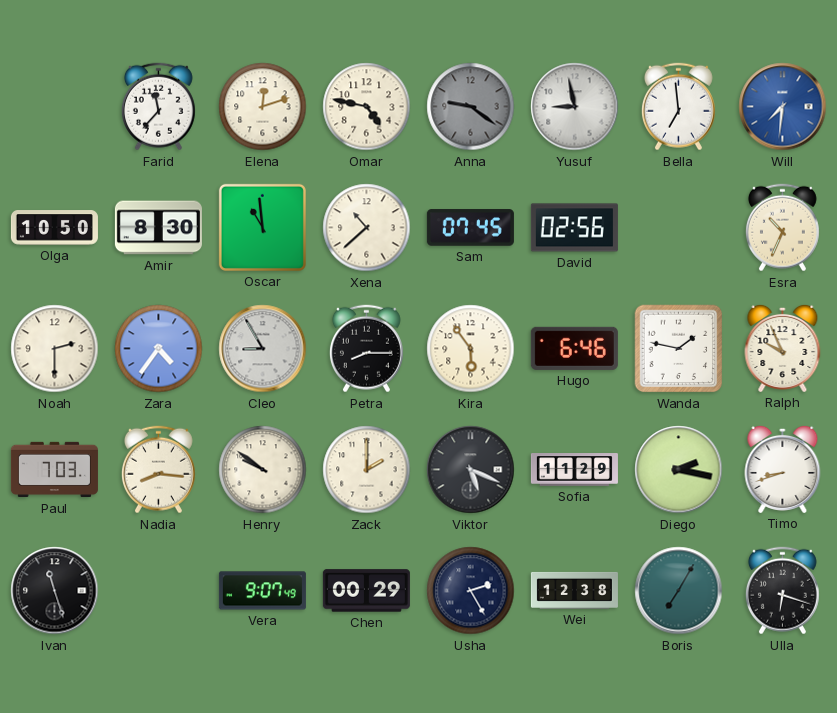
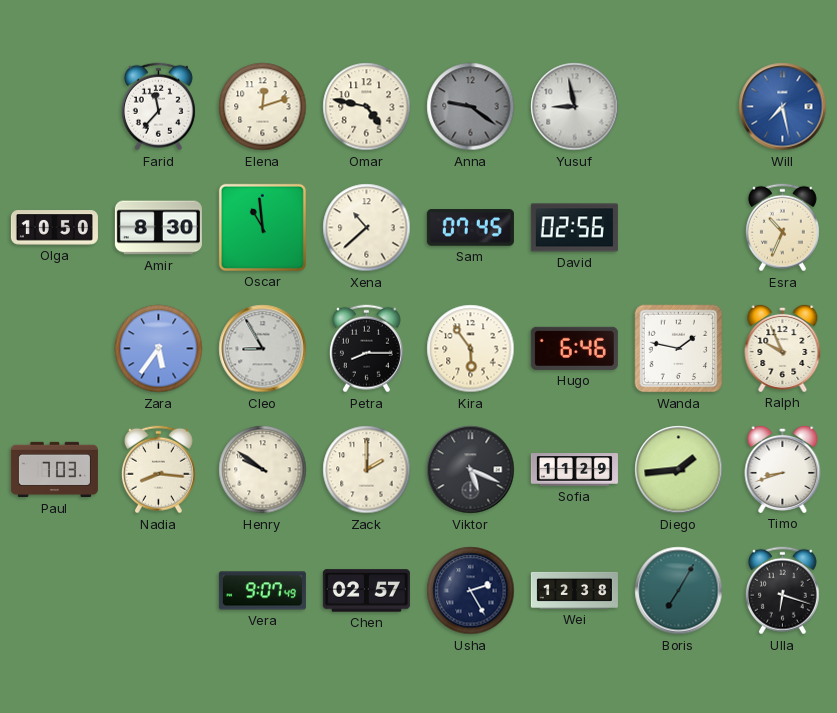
Bella: 6:59 -> none (678, 107)
Will: 7:31 -> 7:28 (783, 107)
Noah: 2:30 -> none (55, 349)
Zara: 4:36 -> 5:36 (159, 349)
Diego: 2:17 -> 1:44 (679, 470)
Ivan: 11:27 -> none (55, 591)
Chen: 00:29 -> 02:57 (366, 591)
